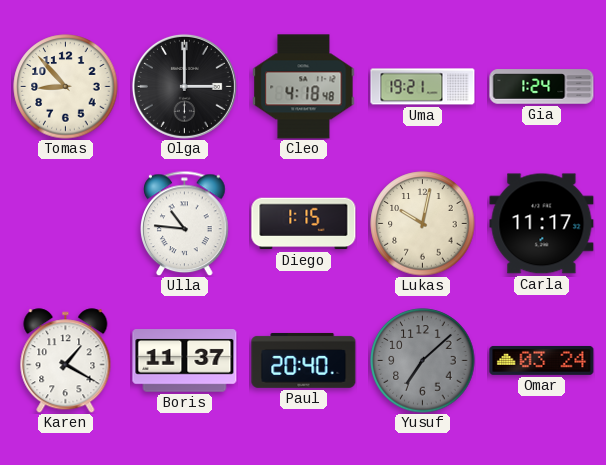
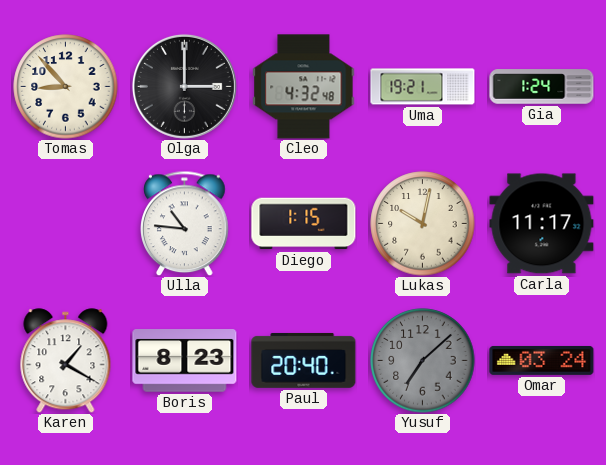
Cleo: 4:18 -> 4:32 (304, 87)
Boris: 11:37 -> 8:23 (185, 361)
